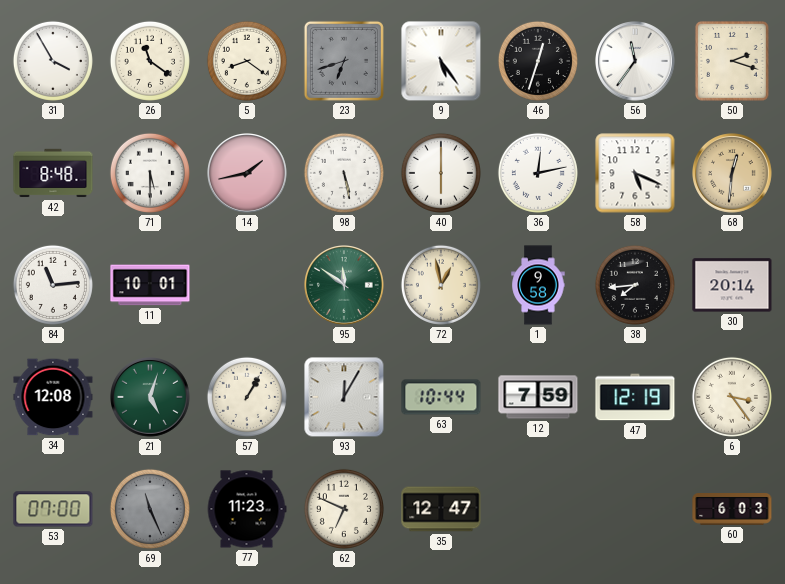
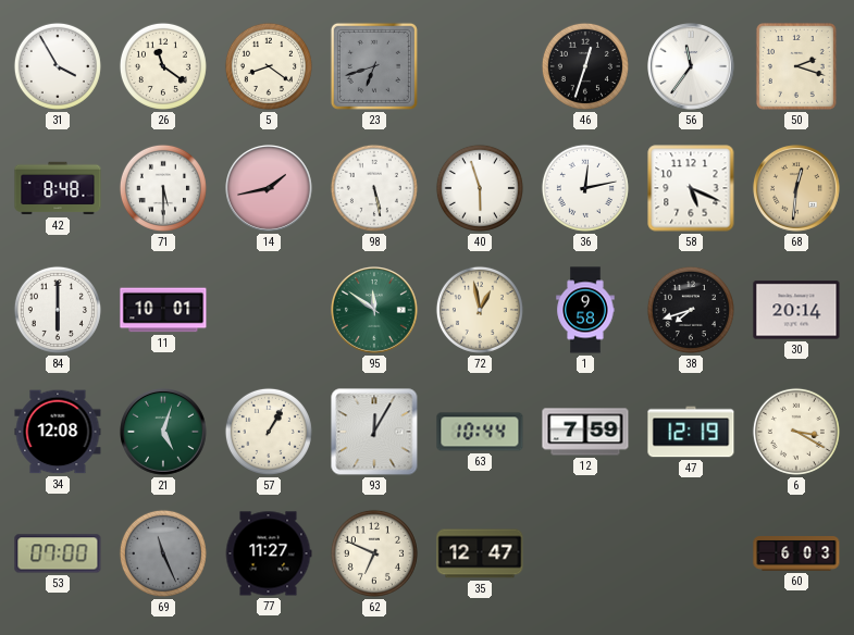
9: 5:24 -> none (441, 61)
40: 6:00 -> 5:57 (480, 188)
84: 11:14 -> 6:00 (58, 310)
38: 7:44 -> 7:42 (691, 310)
6: 3:24 -> 3:20 (796, 432)
77: 11:23 -> 11:27 (269, 553)
